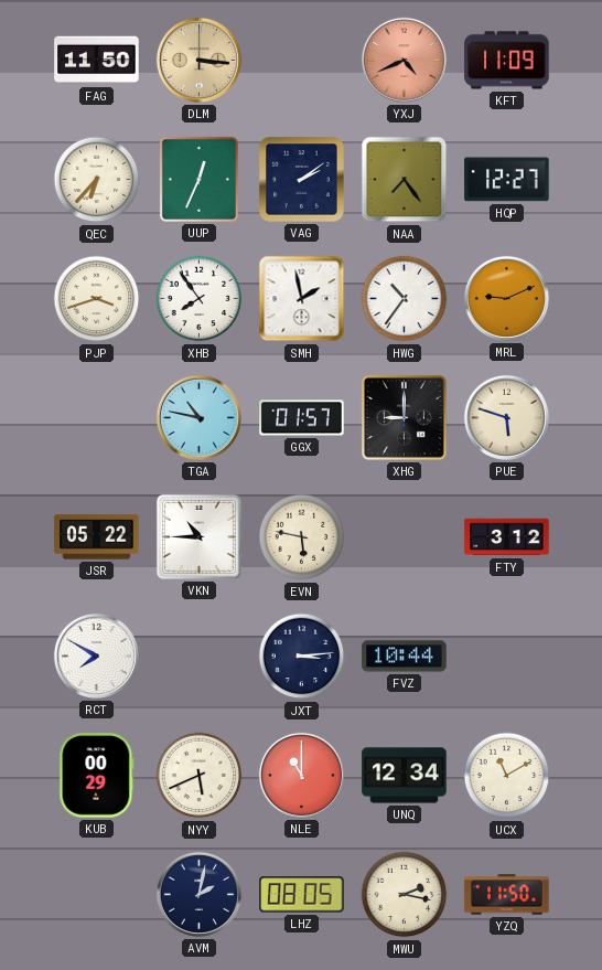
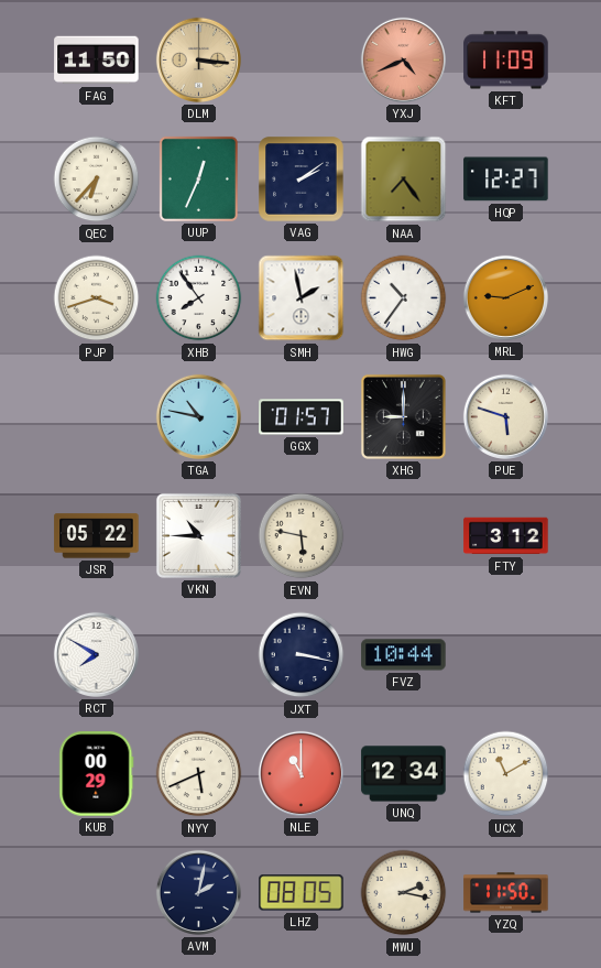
JXT: 3:14 -> 3:17 (302, 655)
